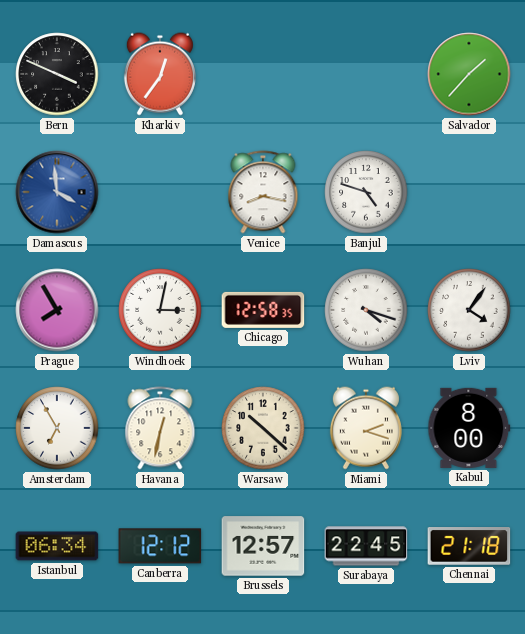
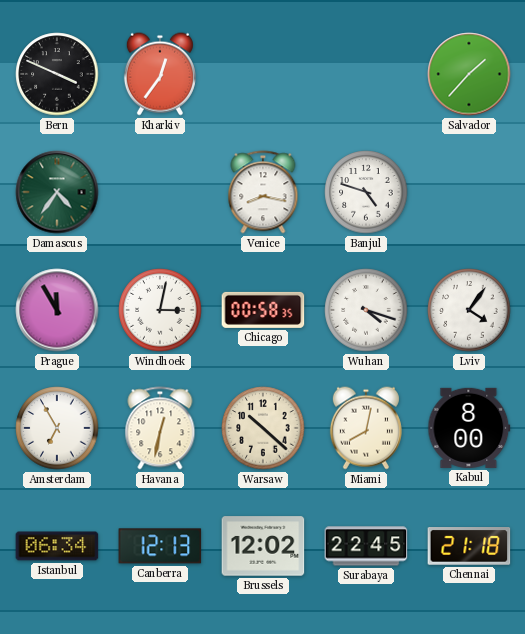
Damascus: 3:59 -> 4:36 (57, 192)
Damascus dial: blue -> green (57, 192)
Prague: 7:55 -> 11:55 (57, 310)
Chicago: 12:58 -> 00:58 (263, 310)
Miami: 2:18 -> 8:02 (366, 428)
Canberra: 12:12 -> 12:13 (160, 546)
Brussels: 12:57 -> 12:02 (263, 546)
